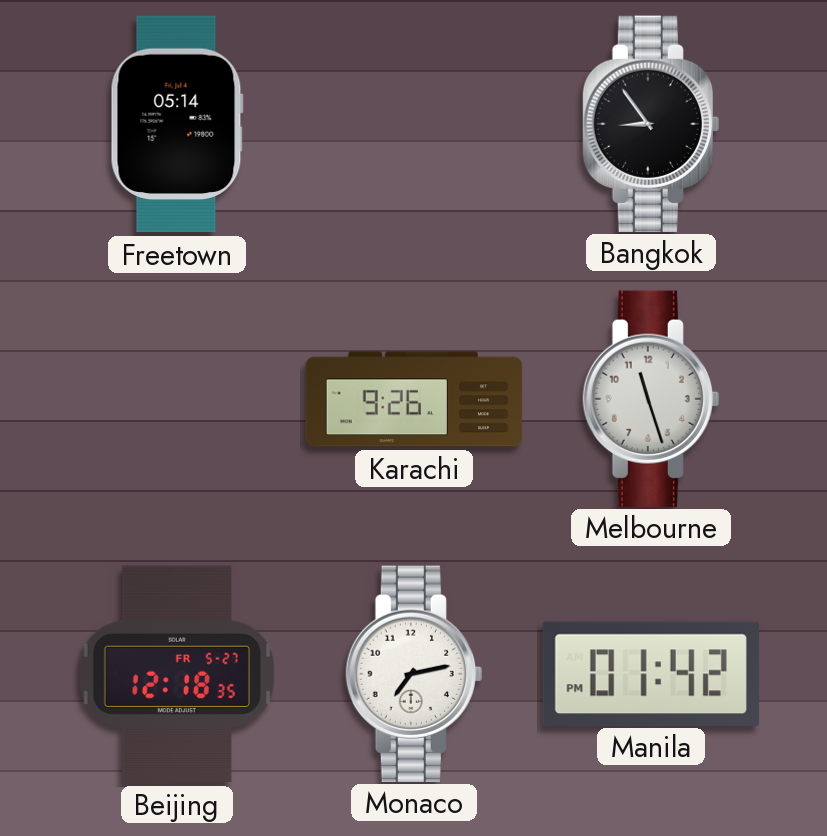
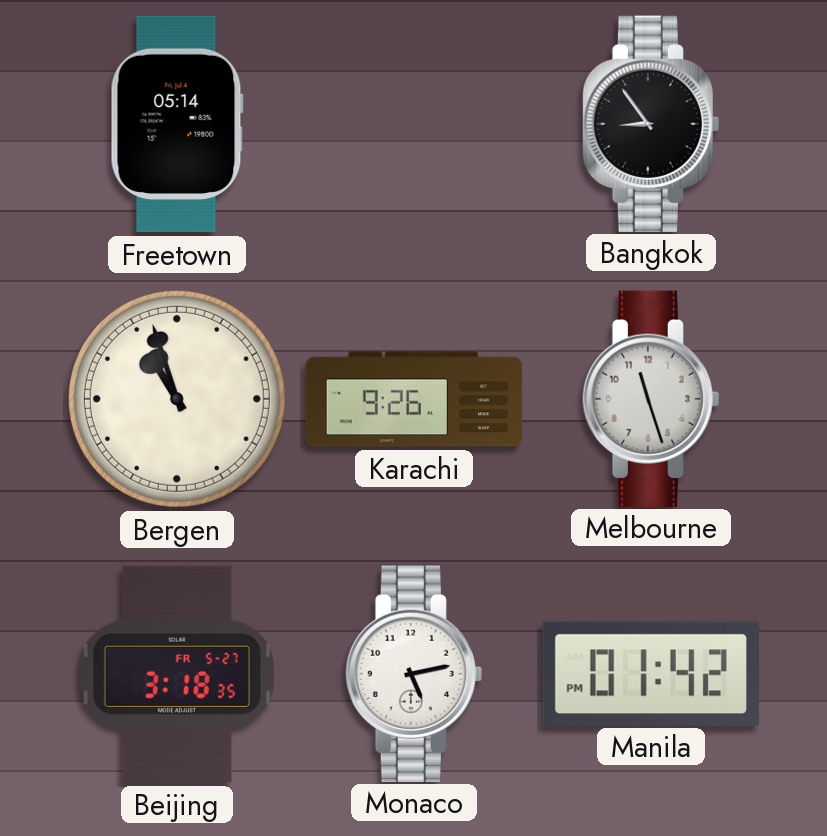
Bergen: none -> 10:57 (177, 399)
Beijing: 12:18 -> 3:18 (177, 674)
Monaco: 7:13 -> 5:13 (414, 673)
